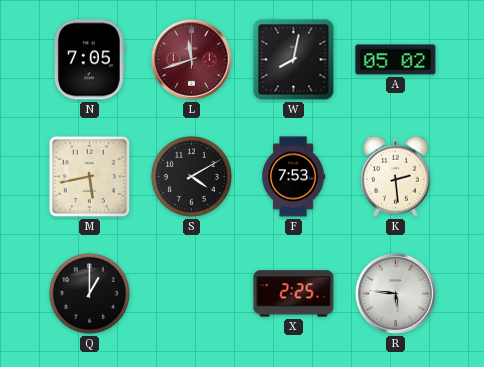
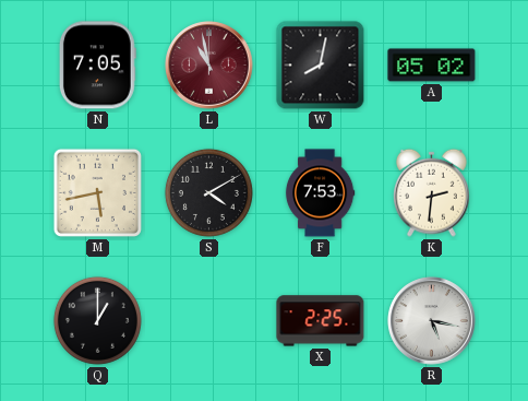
L: 11:42 -> 10:58 (209, 66)
K: 2:29 -> 2:31 (432, 192)
R: 5:46 -> 5:17 (432, 321)
